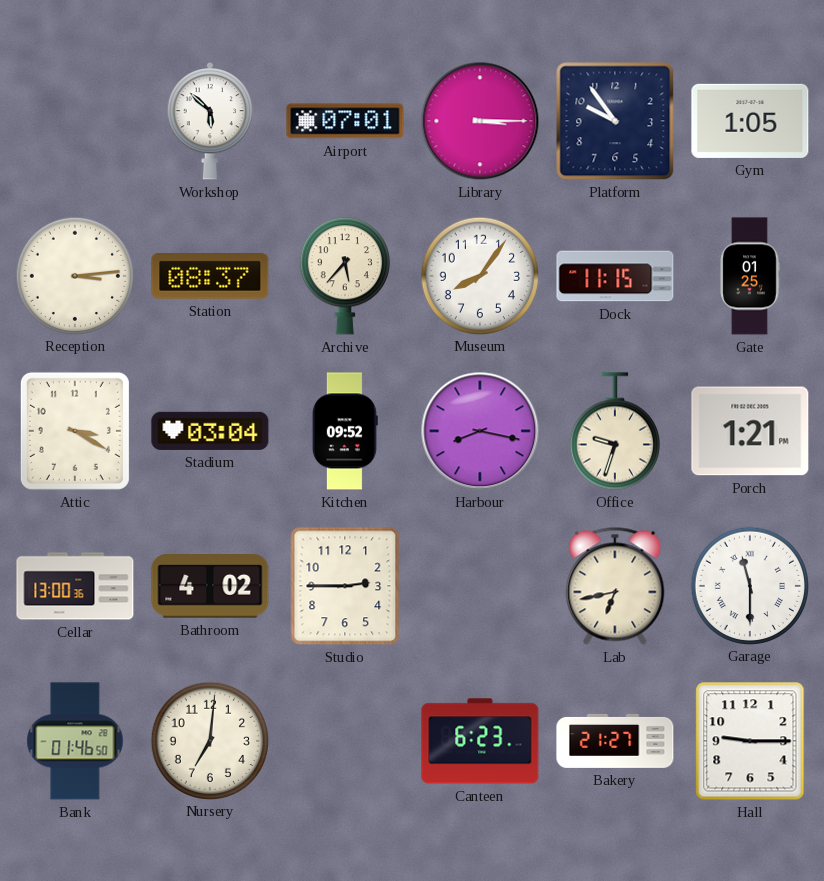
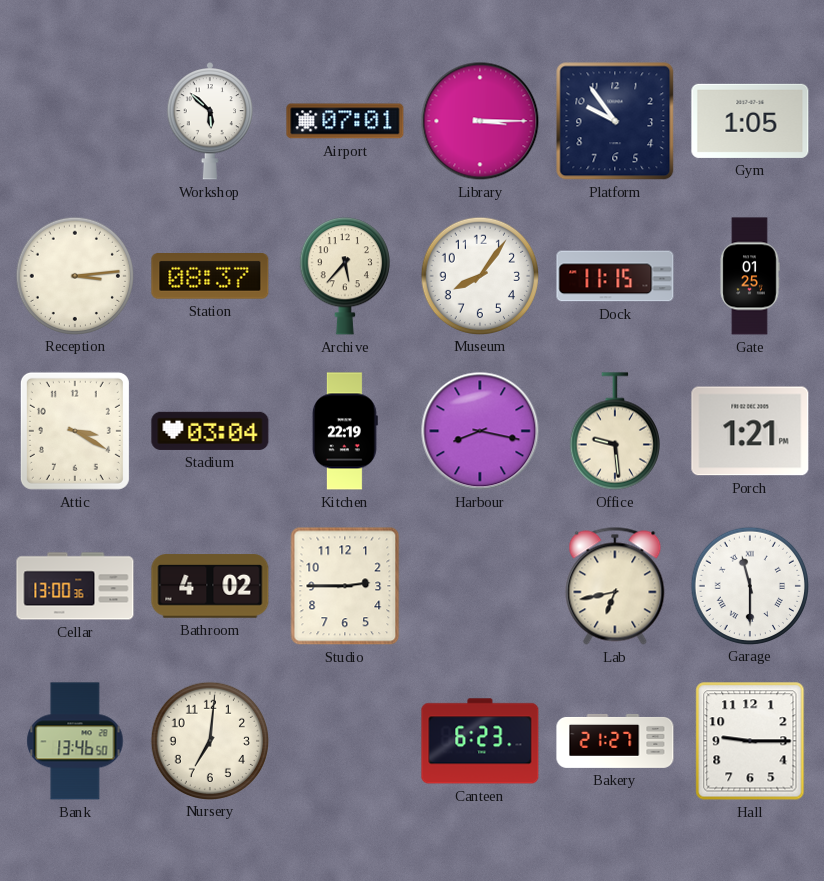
Kitchen: 09:52 -> 22:19 (345, 431)
Office: 9:33 -> 9:29 (615, 431)
Bank: 01:46 -> 13:46 (75, 741)
